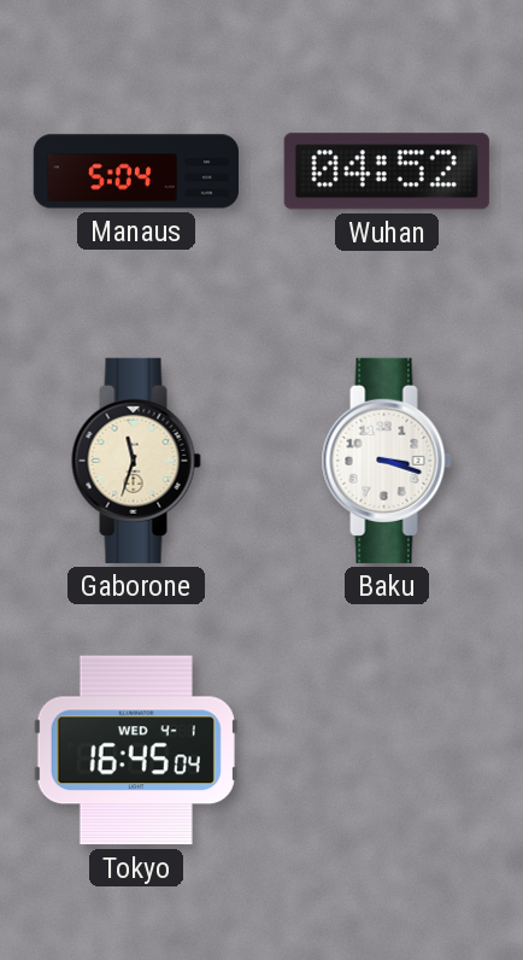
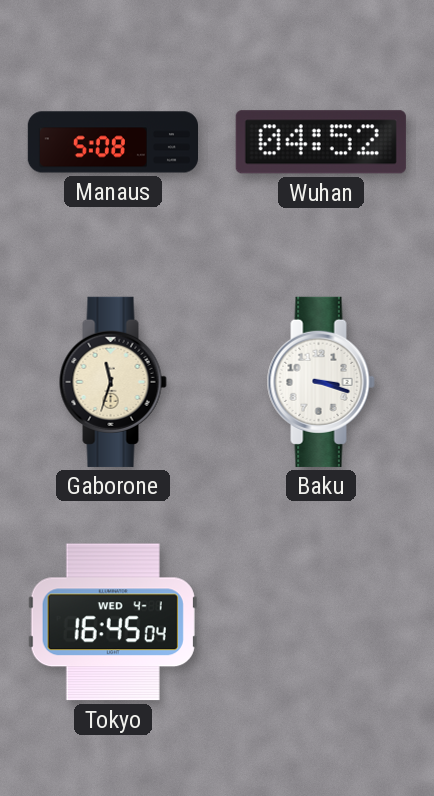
Manaus: 5:04 -> 5:08 (112, 142)
